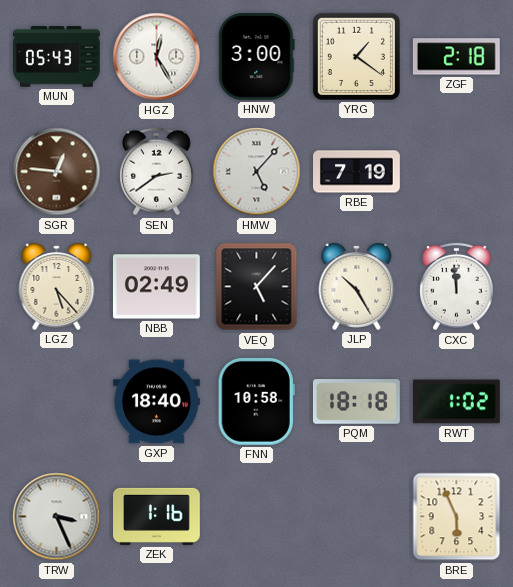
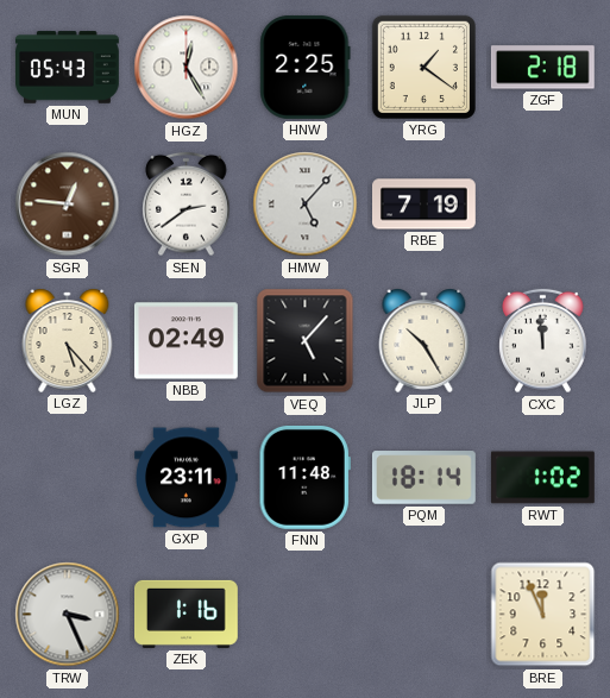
HNW: 3:00 -> 2:25 (306, 67)
GXP: 18:40 -> 23:11 (187, 478)
FNN: 10:58 -> 11:48 (304, 477)
PQM: 18:18 -> 18:14 (423, 478)
BRE: 5:56 -> 11:56 (543, 615)
